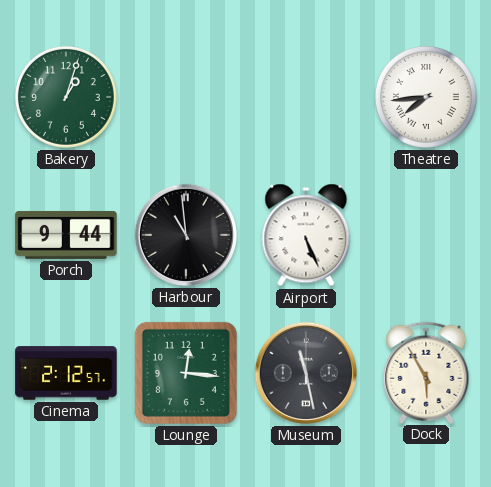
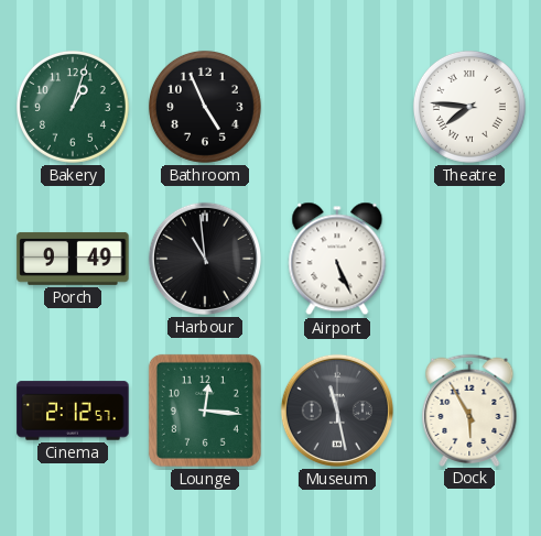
Bathroom: none -> 4:56 (205, 107)
Theatre: 7:44 -> 7:46 (469, 107)
Porch: 9:44 -> 9:49 (73, 259)
